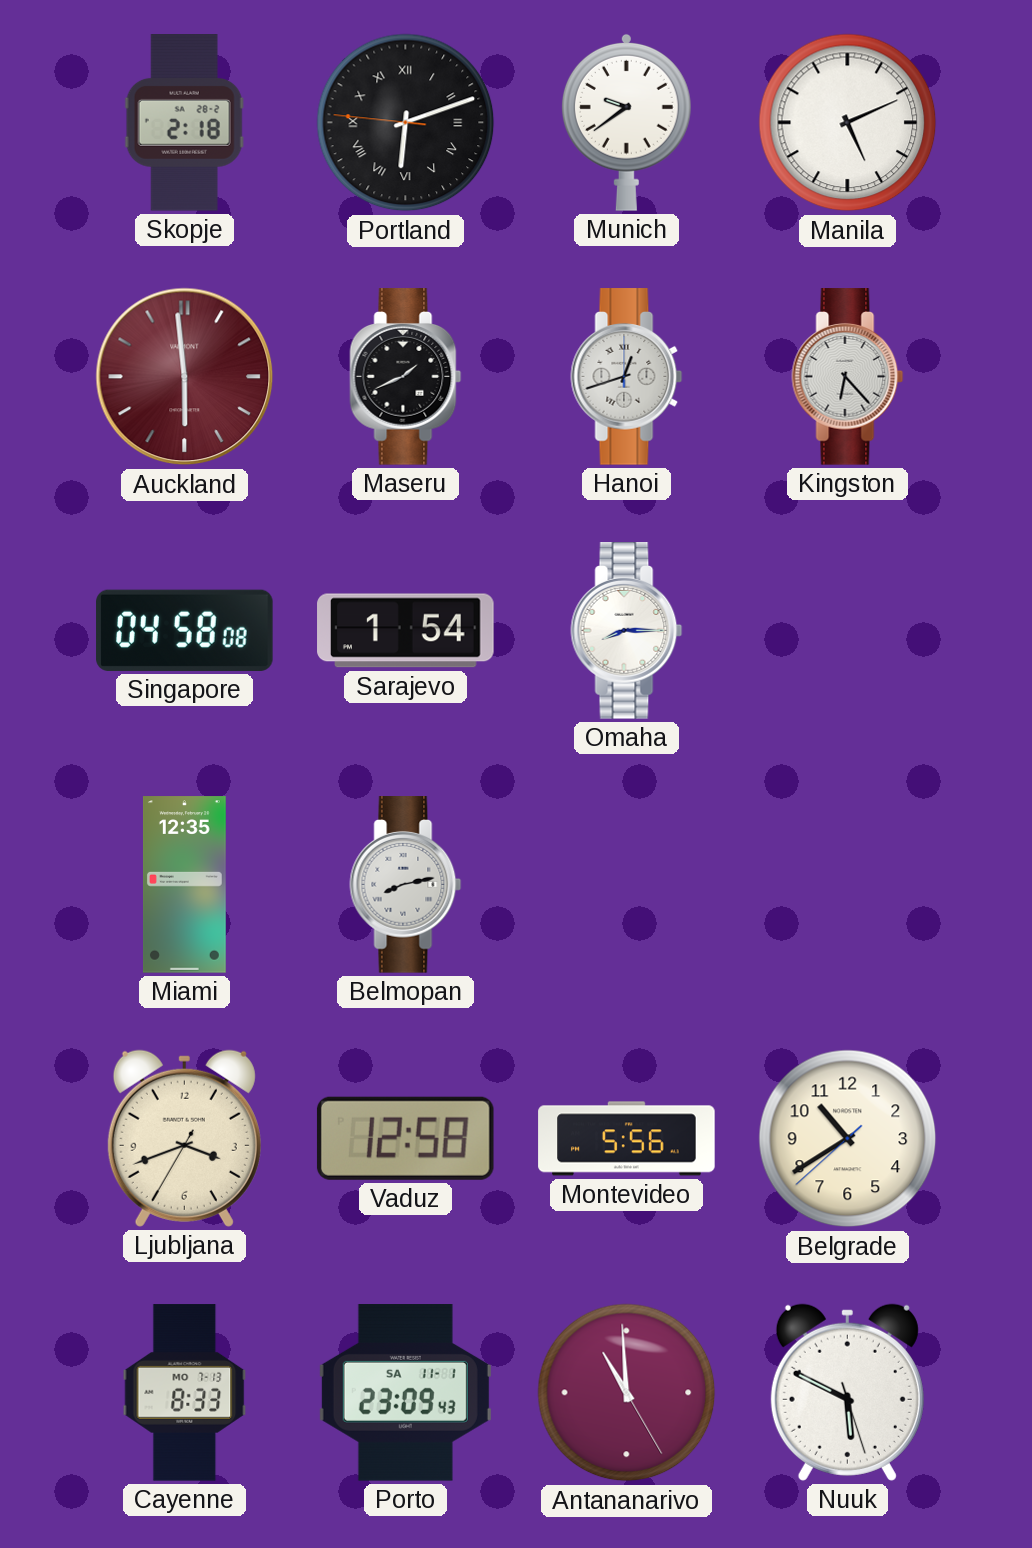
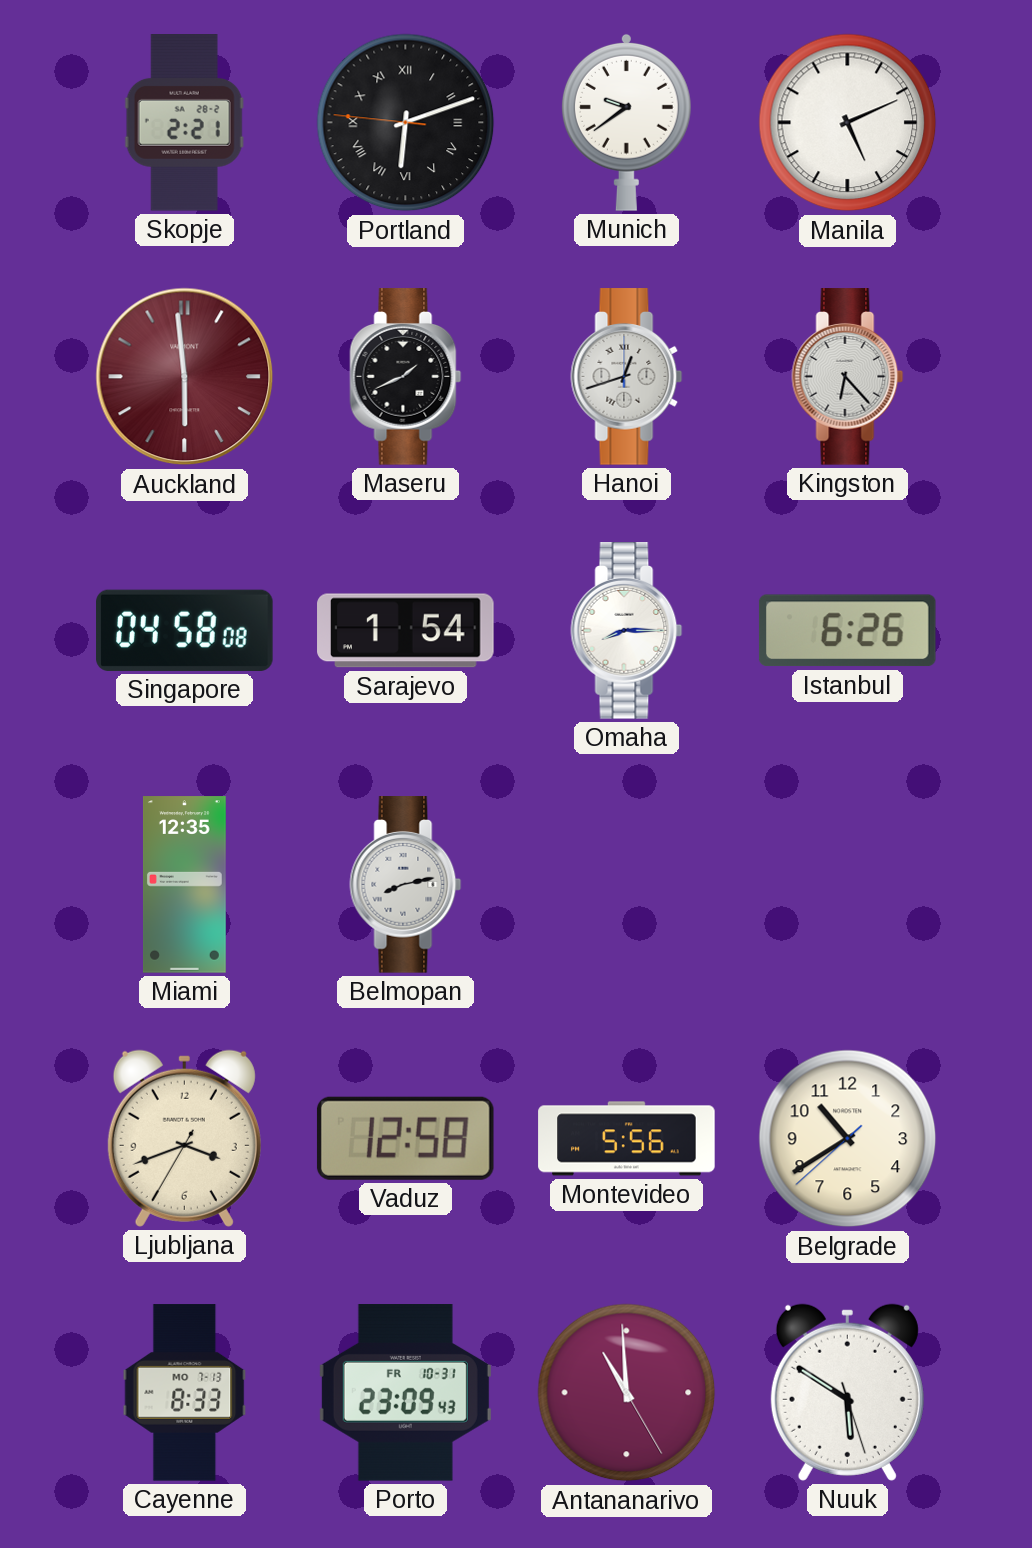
Skopje: 2:18 -> 2:21 (184, 123)
Istanbul: none -> 6:26 (847, 631)
Porto date: SA 11-1 -> FR 10-31 (405, 1393)
Nuuk: 5:49 -> 5:50 (847, 1392)
